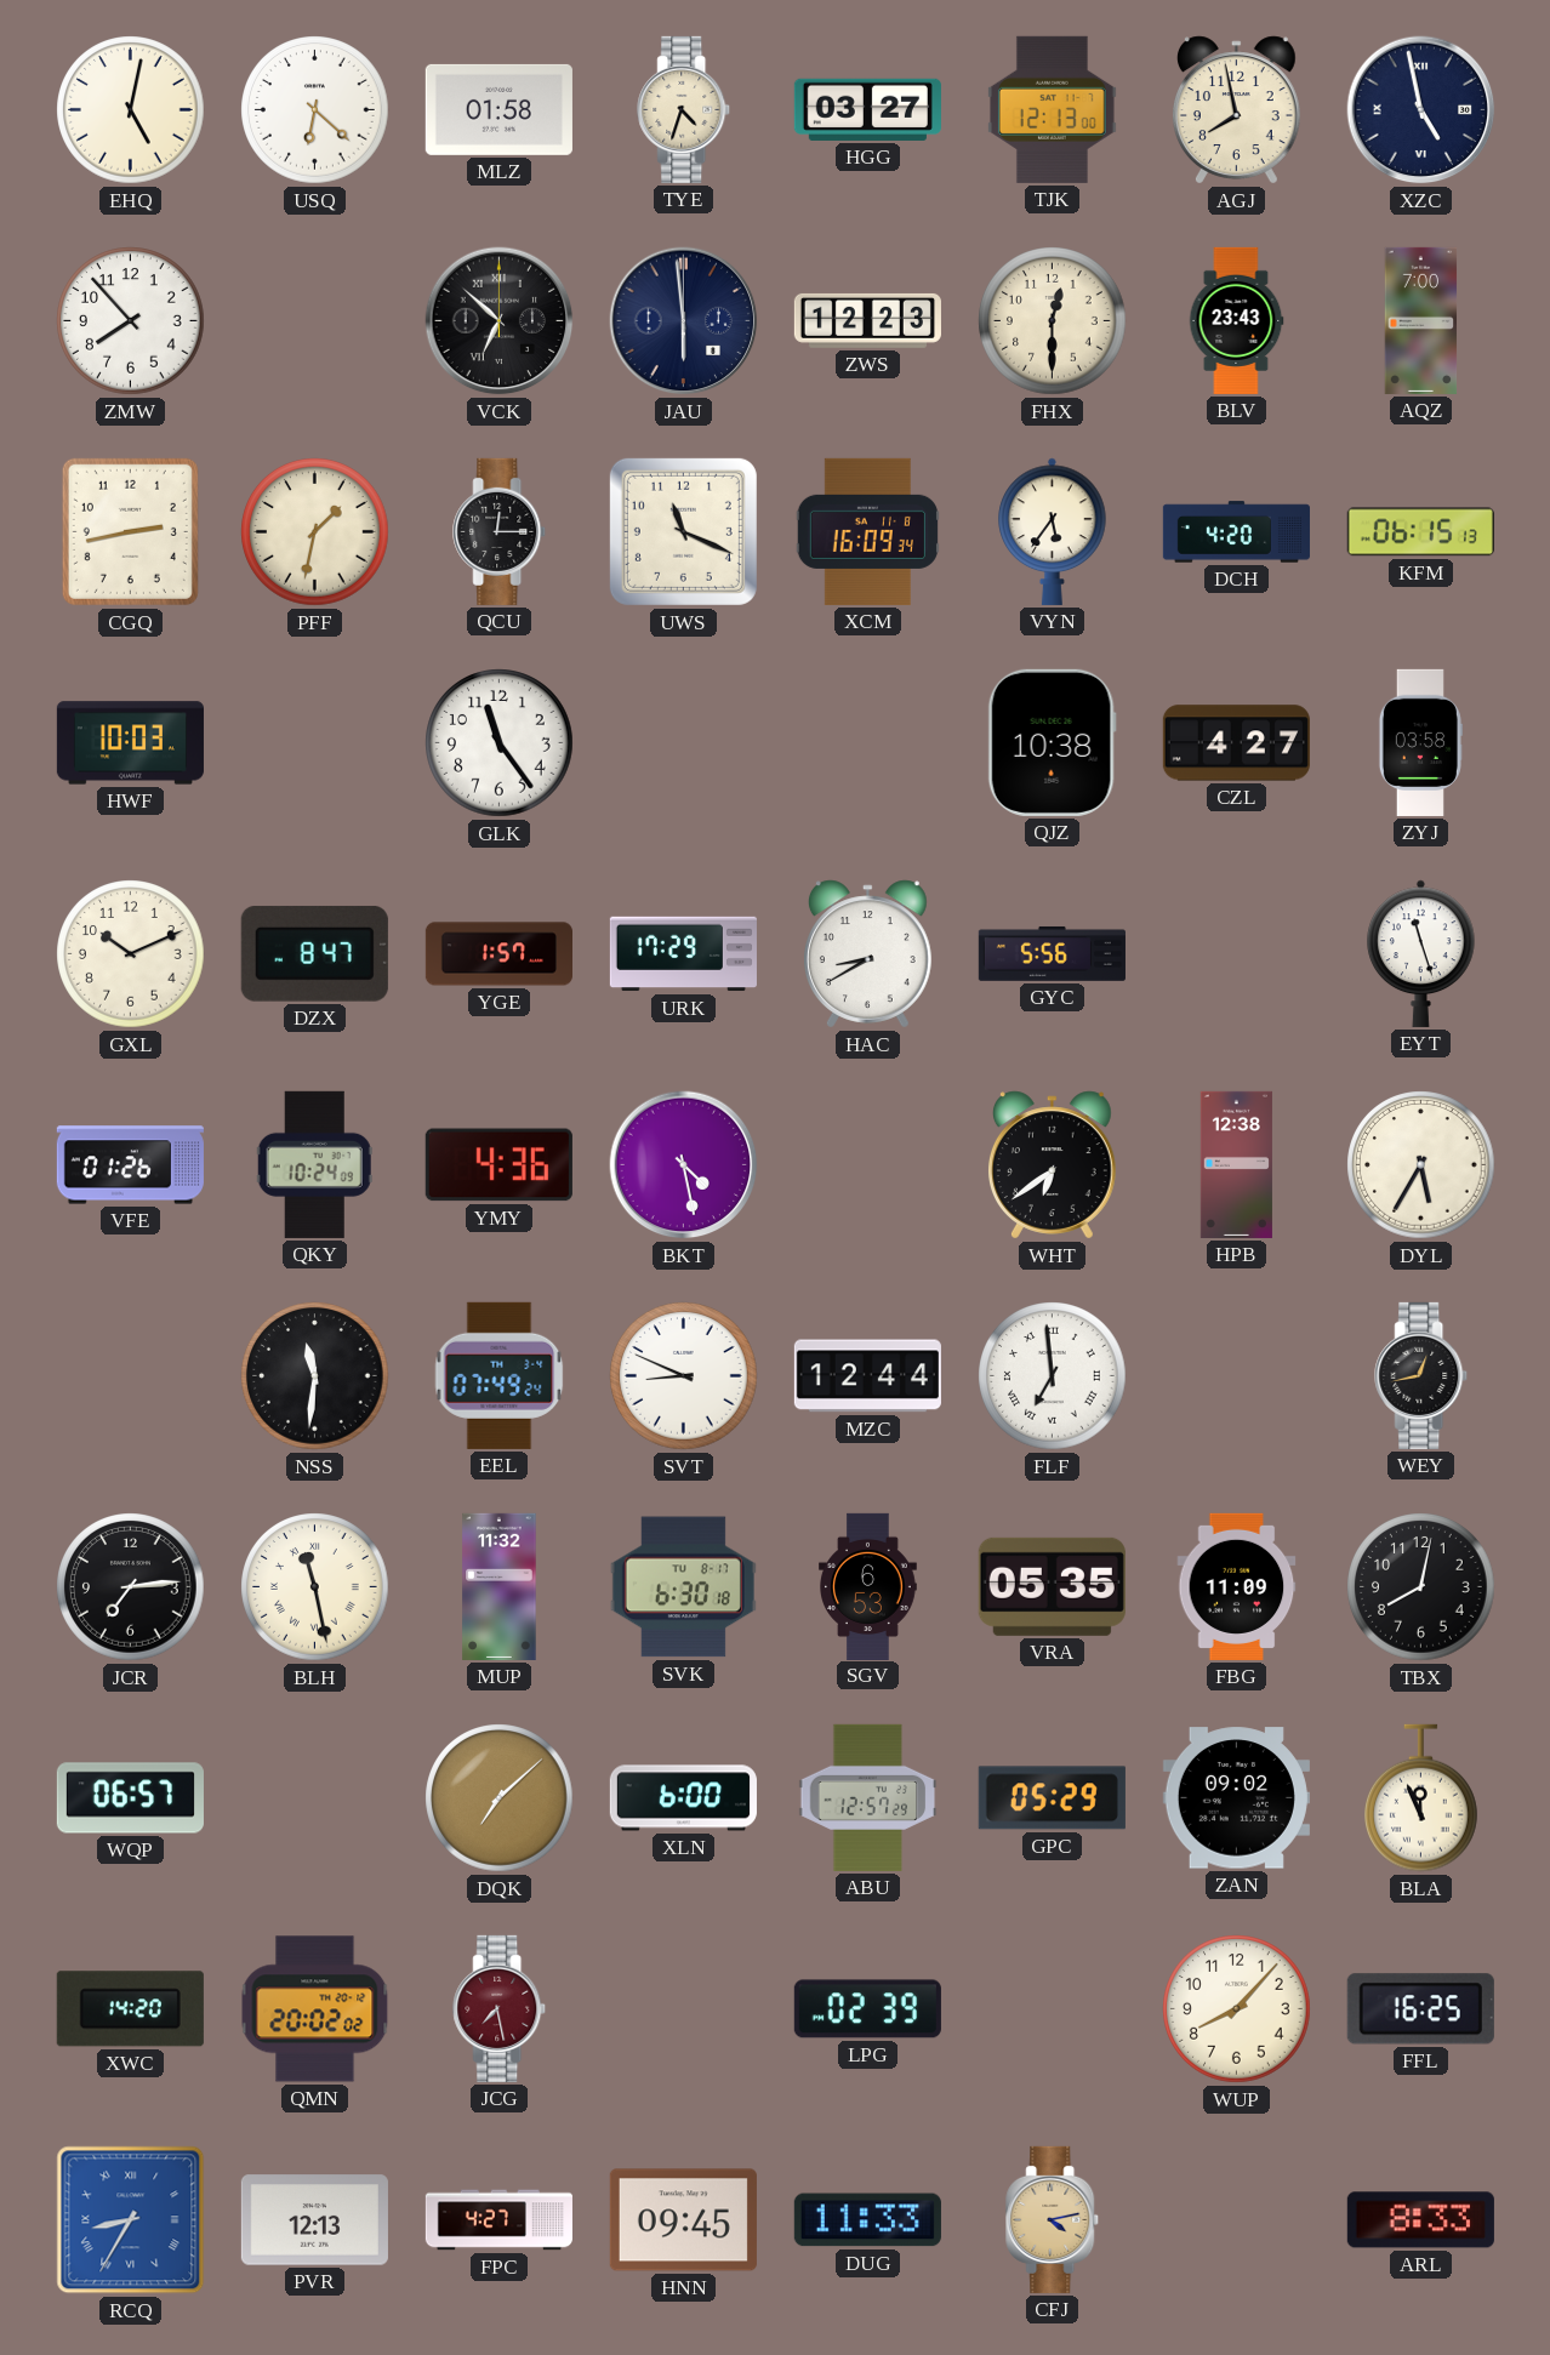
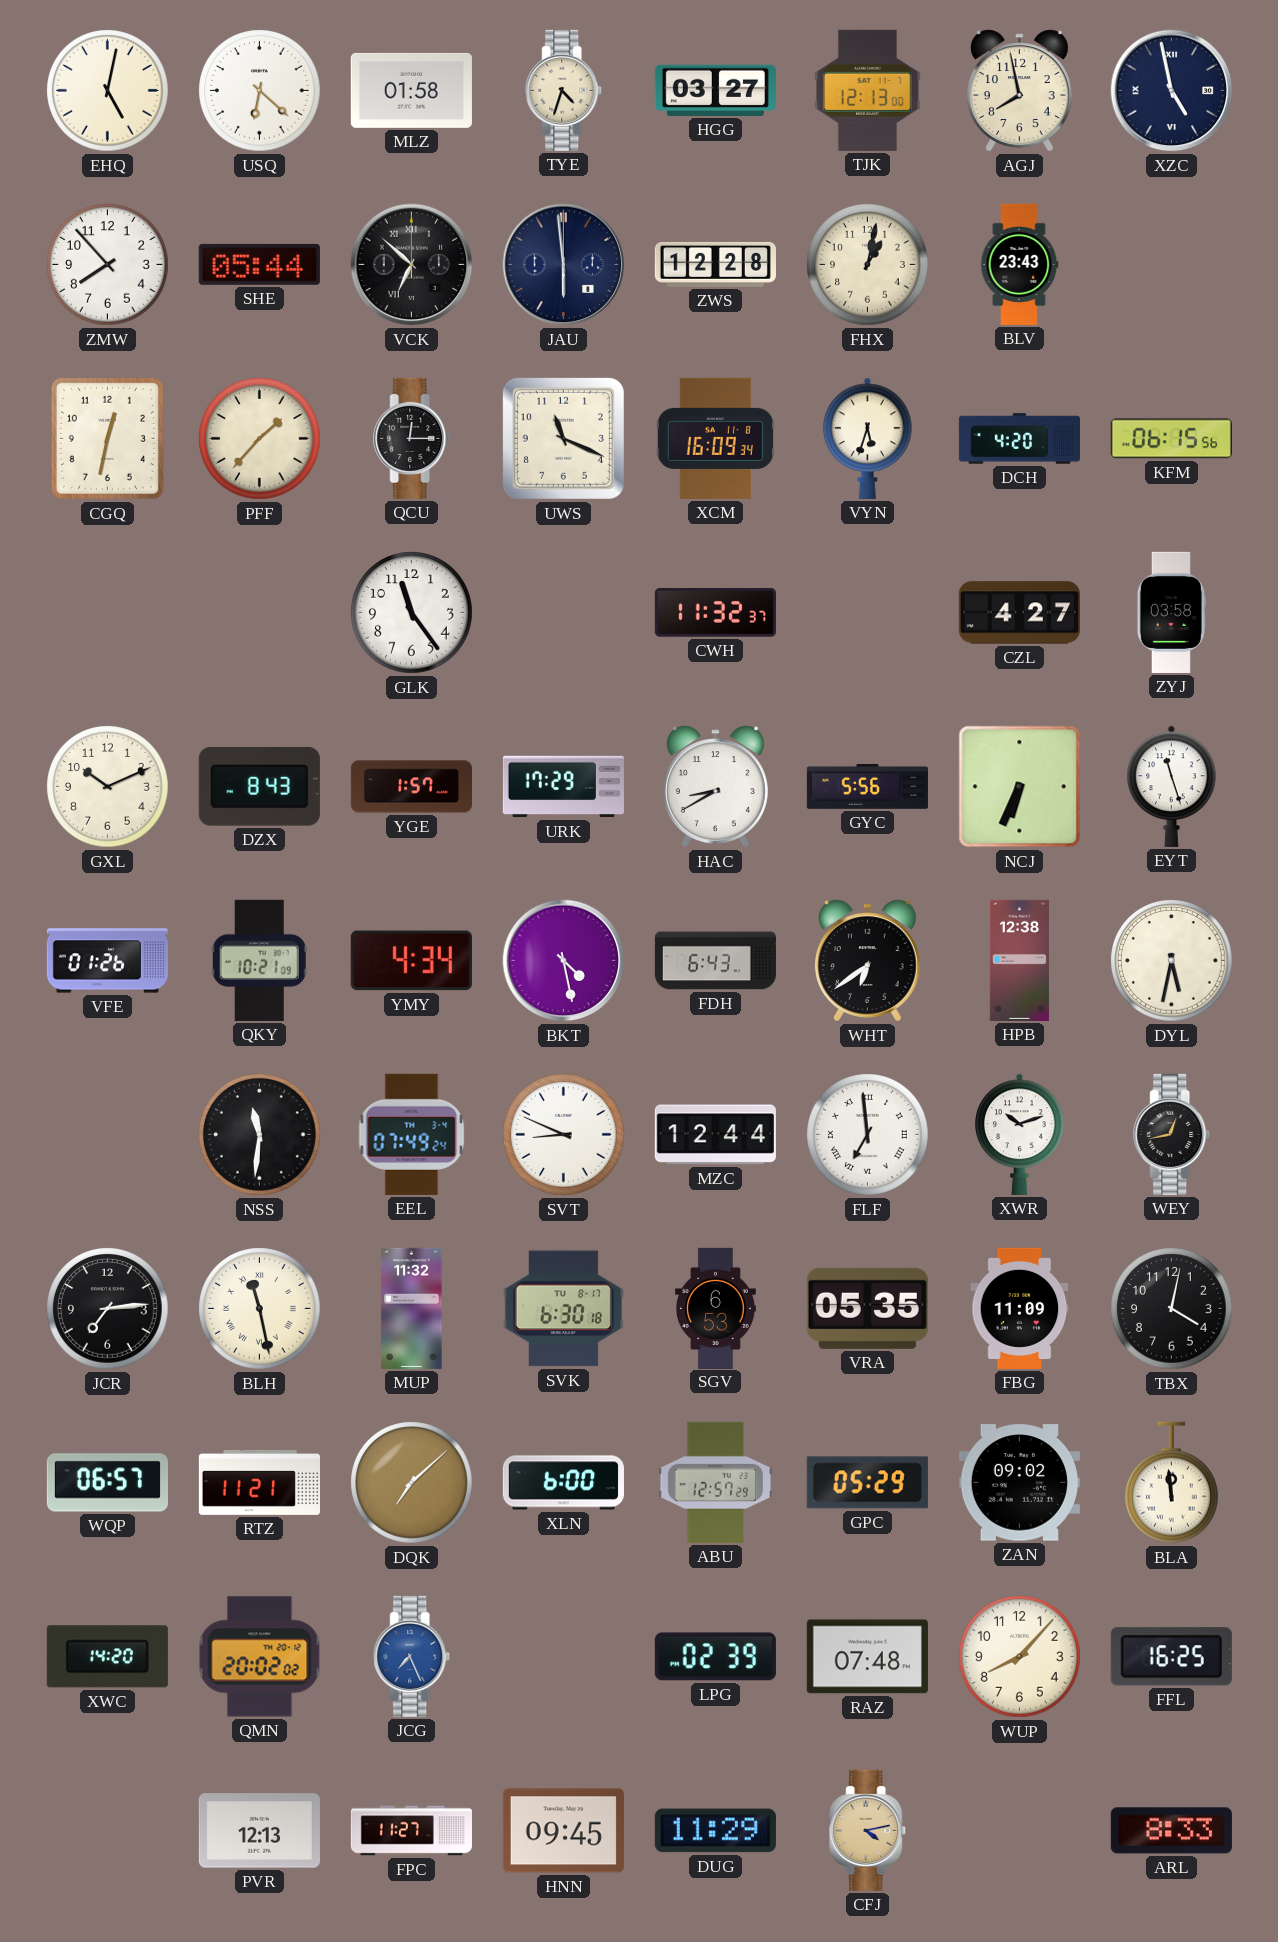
SHE: none -> 05:44 (259, 264)
ZWS: 12:23 -> 12:28 (715, 264)
FHX: 12:30 -> 1:02 (868, 265)
AQZ: 7:00 -> none (1421, 320)
CGQ: 2:43 -> 12:32 (107, 438)
PFF: 1:32 -> 1:37 (260, 439)
VYN: 5:36 -> 5:33 (868, 438)
KFM: 06:15:13 -> 06:15:56 (1171, 439)
HWF: 10:03 -> none (130, 743)
CWH: none -> 11:32 (715, 613)
QJZ: 10:38 -> none (1052, 742)
DZX: 8:47 -> 8:43 (259, 786)
NCJ: none -> 6:34 (1020, 787)
QKY: 10:24 -> 10:21 (259, 960)
YMY: 4:36 -> 4:34 (411, 961)
FDH: none -> 6:43 (715, 961)
DYL: 5:35 -> 5:32 (1172, 961)
XWR: none -> 10:12 (1020, 1134)
TBX: 8:02 -> 4:02 (1172, 1309)
RTZ: none -> 11:21 (259, 1482)
BLA: 11:56 -> 11:59 (1172, 1483)
JCG: 7:28 -> 7:26 (412, 1656)
JCG dial: burgundy -> blue (412, 1656)
RAZ: none -> 07:48 (867, 1657)
RCQ: 8:35 -> none (131, 2220)
FPC: 4:27 -> 11:27 (411, 1831)
DUG: 11:33 -> 11:29 (715, 1831)
